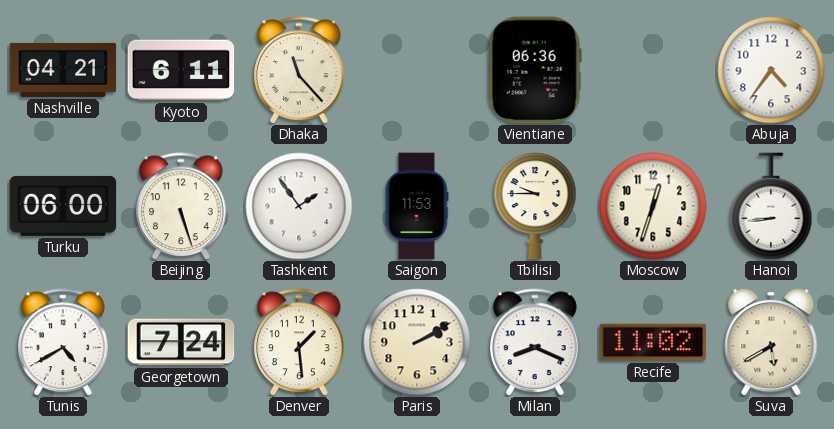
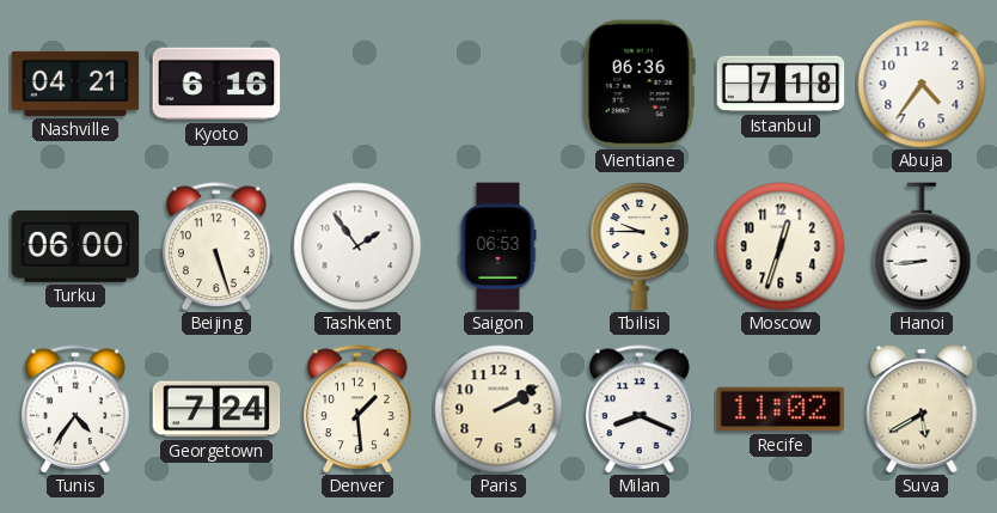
Kyoto: 6:11 -> 6:16 (216, 84)
Dhaka: 11:23 -> none (300, 70)
Istanbul: none -> 7:18 (781, 84)
Saigon: 11:53 -> 06:53 (498, 246)
Tunis: 4:40 -> 4:36 (77, 409)
